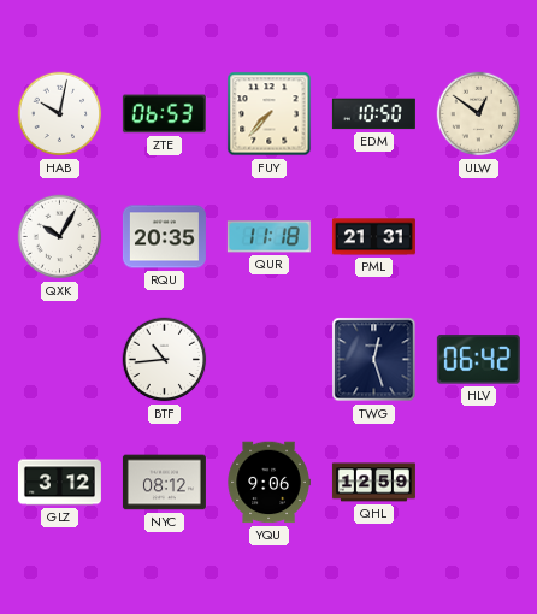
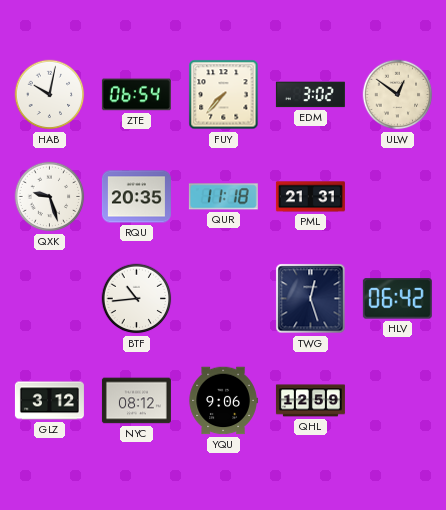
ZTE: 06:53 -> 06:54 (136, 95)
EDM: 10:50 -> 3:02 (310, 95)
QXK: 10:05 -> 9:27 (50, 197)
